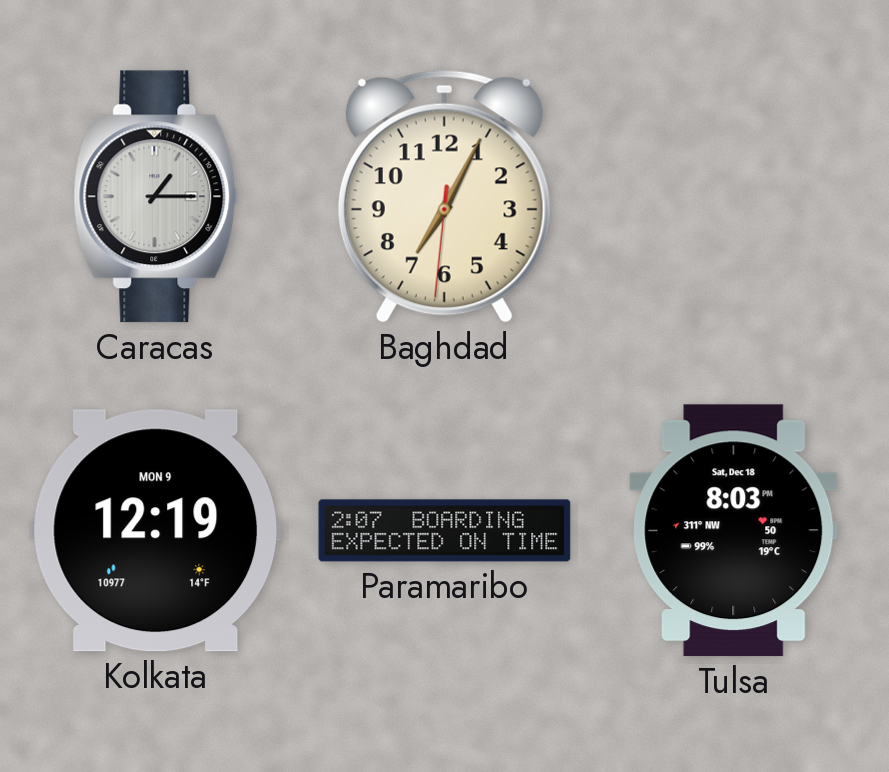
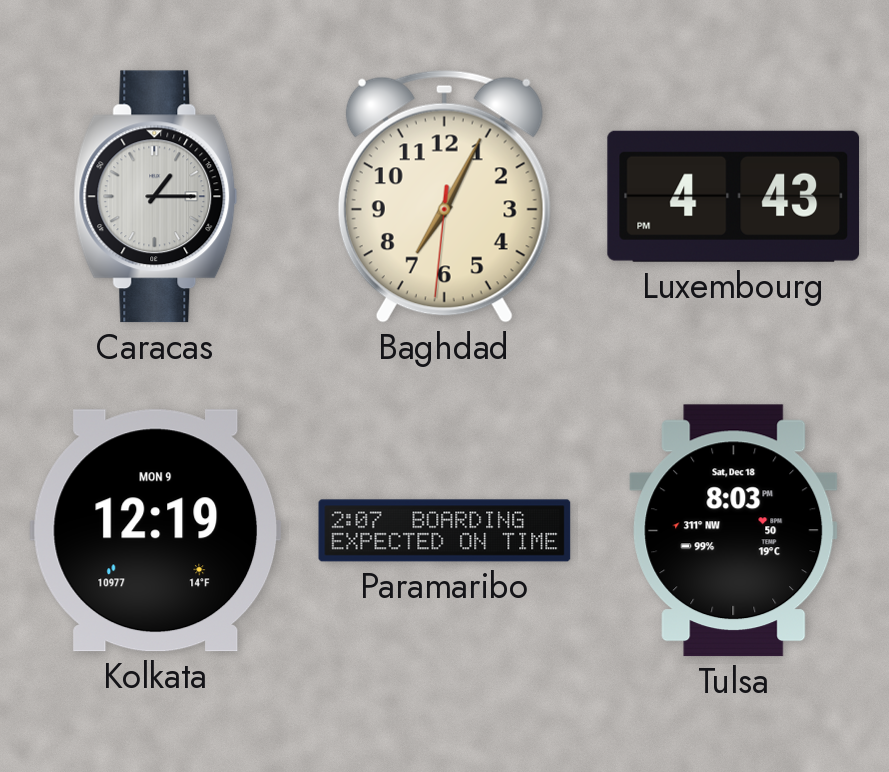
Luxembourg: none -> 4:43 (734, 196)
